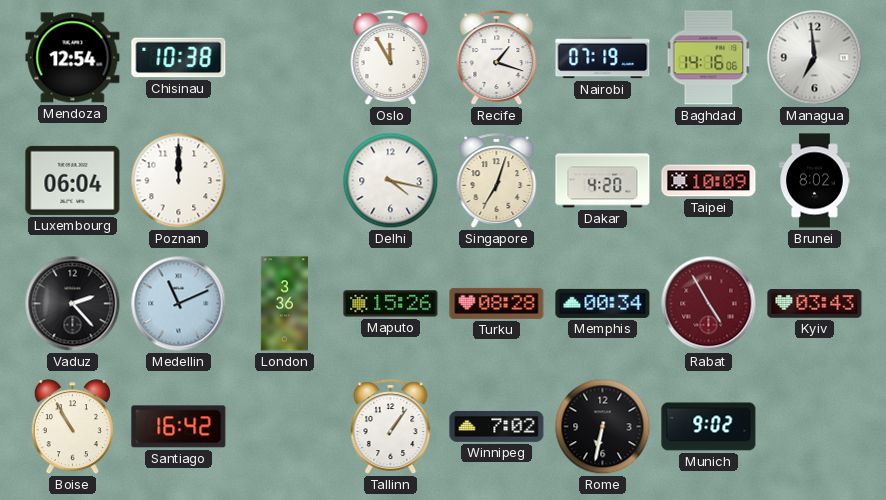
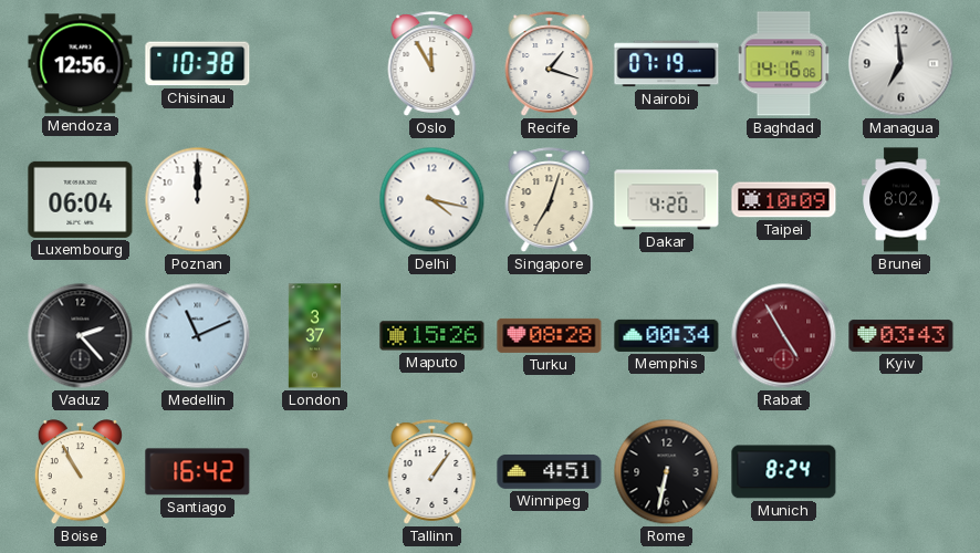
Mendoza: 12:54 -> 12:56 (81, 64)
London: 3:36 -> 3:37 (315, 336)
Winnipeg: 7:02 -> 4:51 (550, 471)
Munich: 9:02 -> 8:24 (784, 472)
